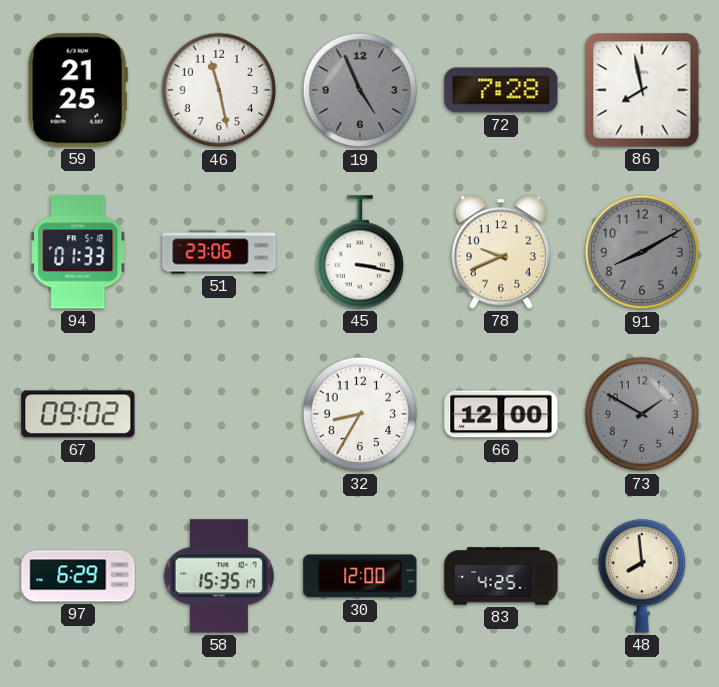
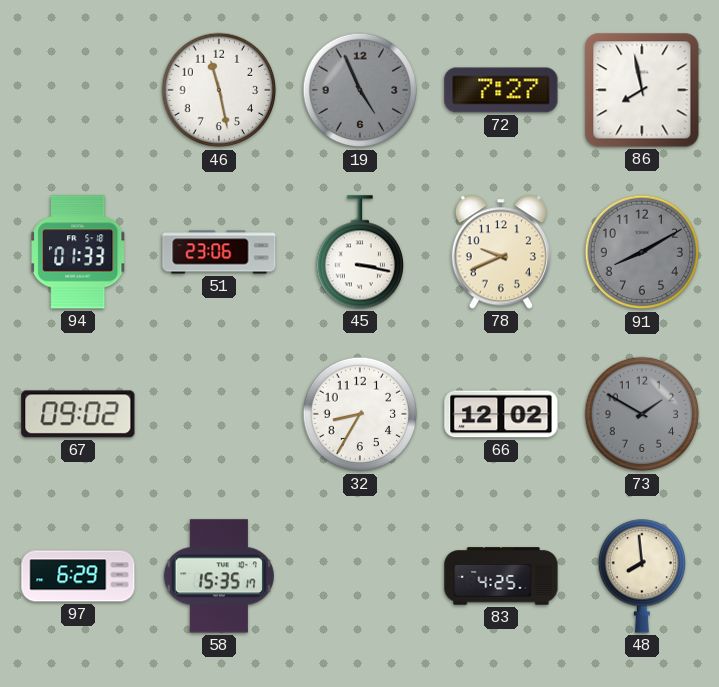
59: 21:25 -> none (78, 90)
72: 7:28 -> 7:27 (501, 90)
66: 12:00 -> 12:02 (501, 414)
30: 12:00 -> none (360, 576)
